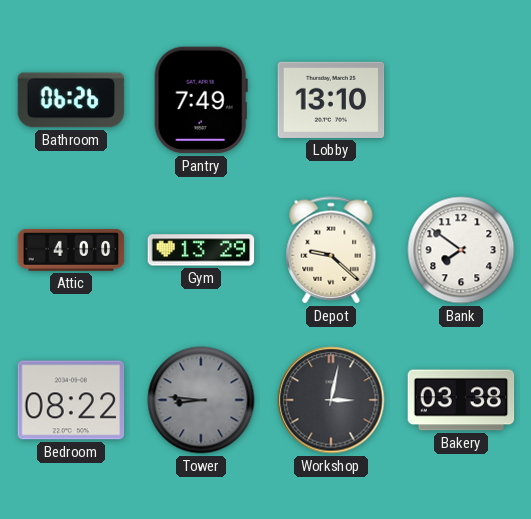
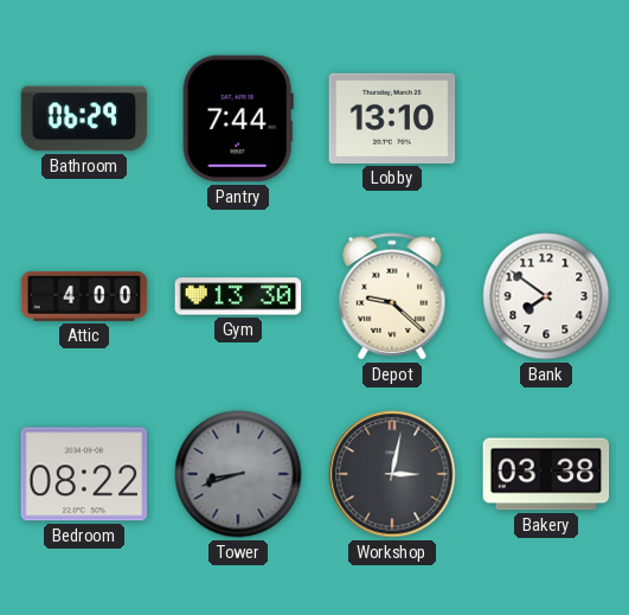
Bathroom: 06:26 -> 06:29 (84, 118)
Pantry: 7:49 -> 7:44 (238, 118)
Gym: 13:29 -> 13:30 (238, 296)
Tower: 8:46 -> 8:42 (238, 474)
